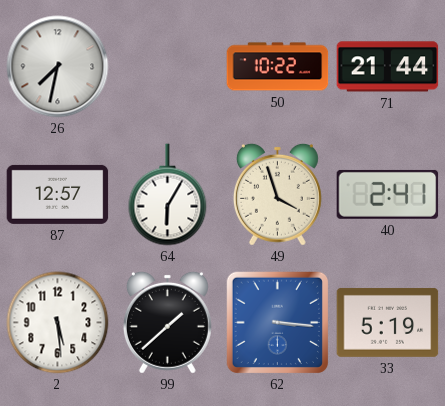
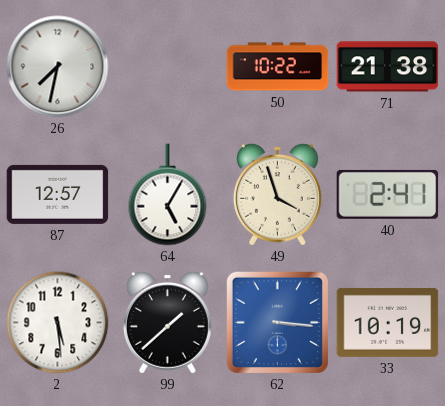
71: 21:44 -> 21:38 (388, 67)
64: 6:05 -> 5:05 (168, 195)
33: 5:19 -> 10:19 (388, 322)
